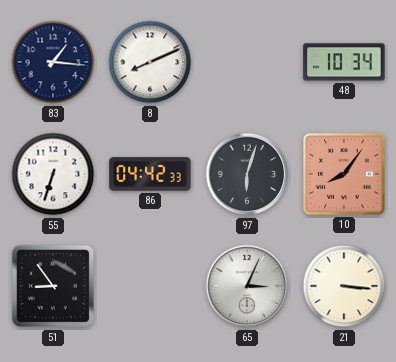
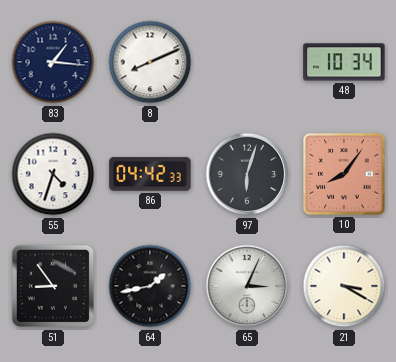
55: 6:33 -> 4:33 (53, 174)
64: none -> 1:43 (150, 286)
21: 3:16 -> 3:20 (344, 286)
